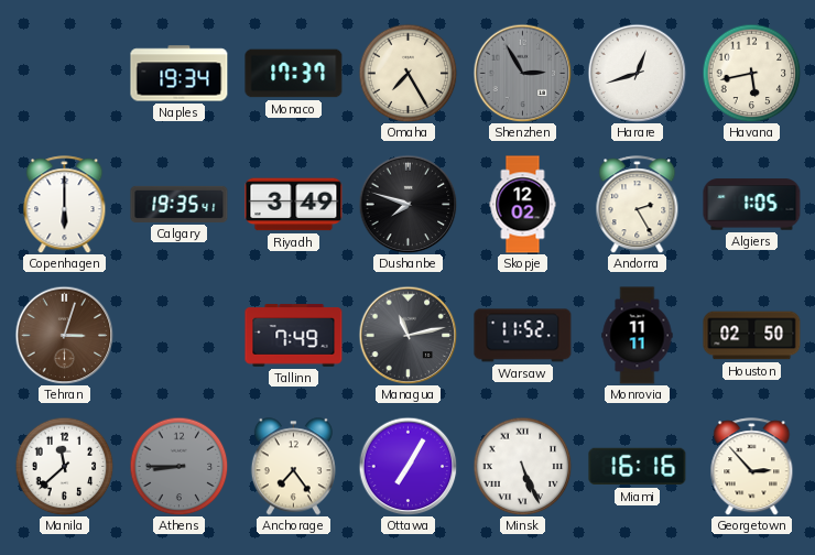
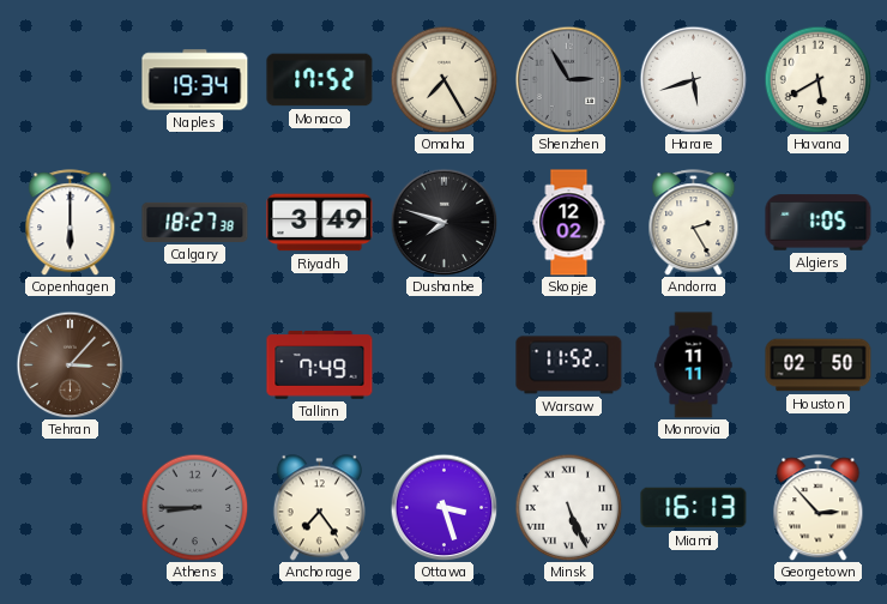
Monaco: 17:37 -> 17:52 (320, 80)
Harare: 12:42 -> 5:42 (693, 79)
Havana: 5:43 -> 5:40 (817, 79)
Calgary: 19:35 -> 18:27 (195, 222)
Tehran: 3:03 -> 3:07 (70, 364)
Managua: 11:13 -> none (407, 335)
Manila: 11:38 -> none (64, 466)
Ottawa: 7:05 -> 3:27 (444, 507)
Miami: 16:16 -> 16:13 (694, 508)
